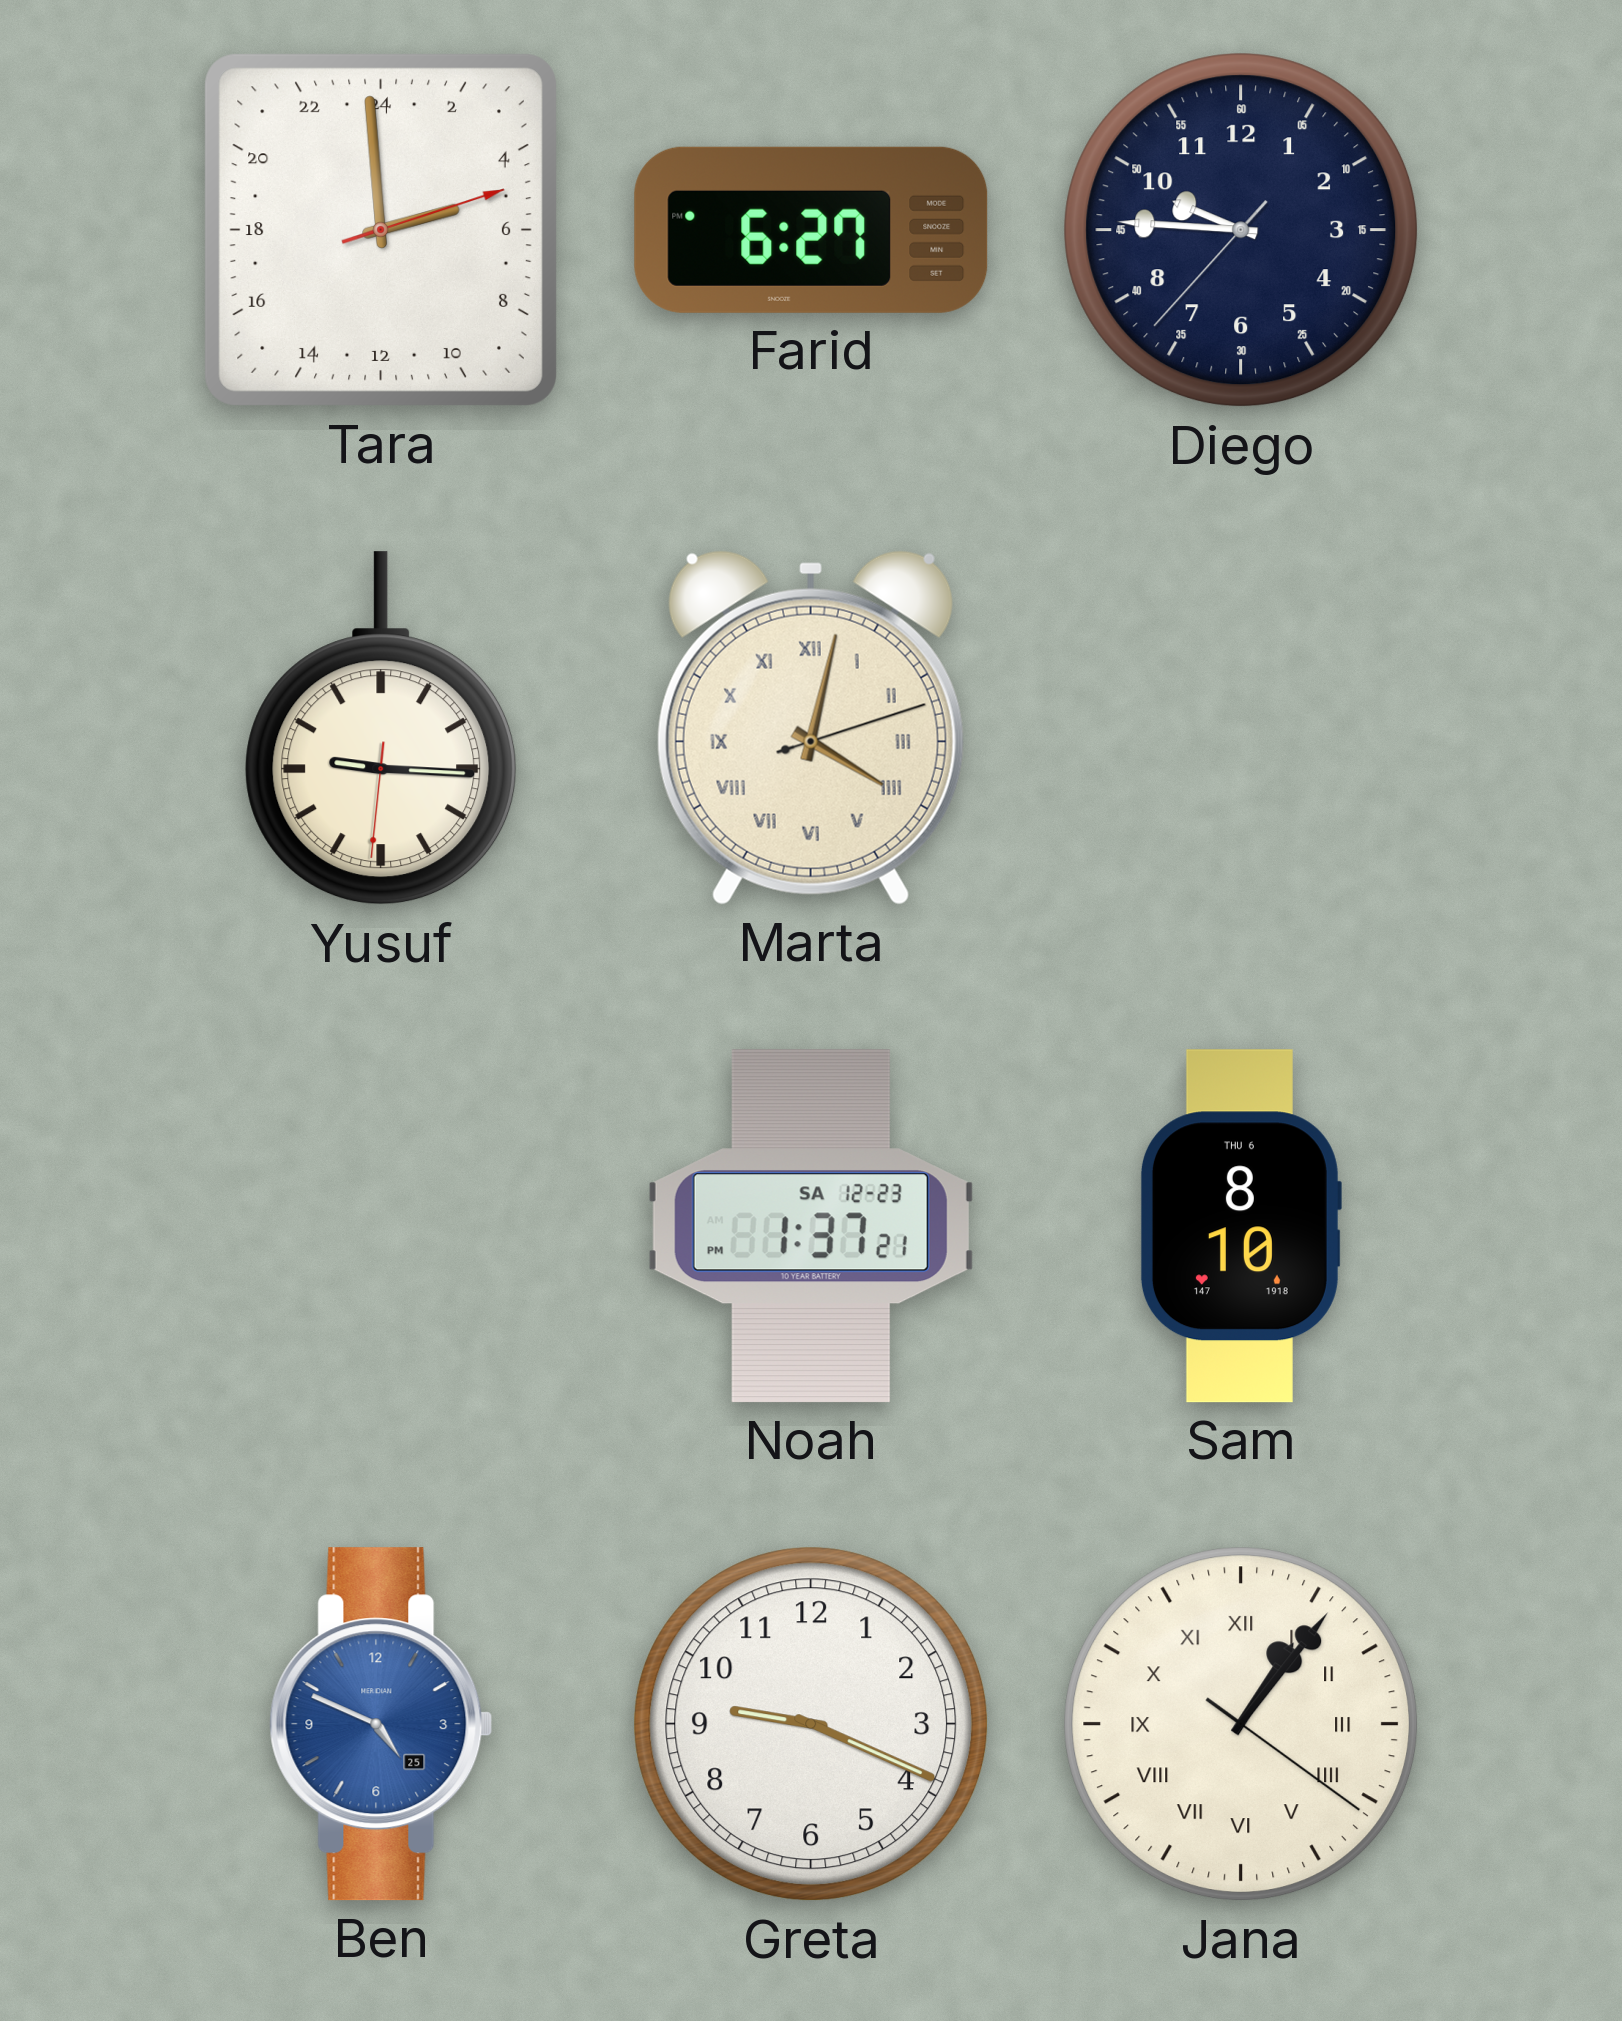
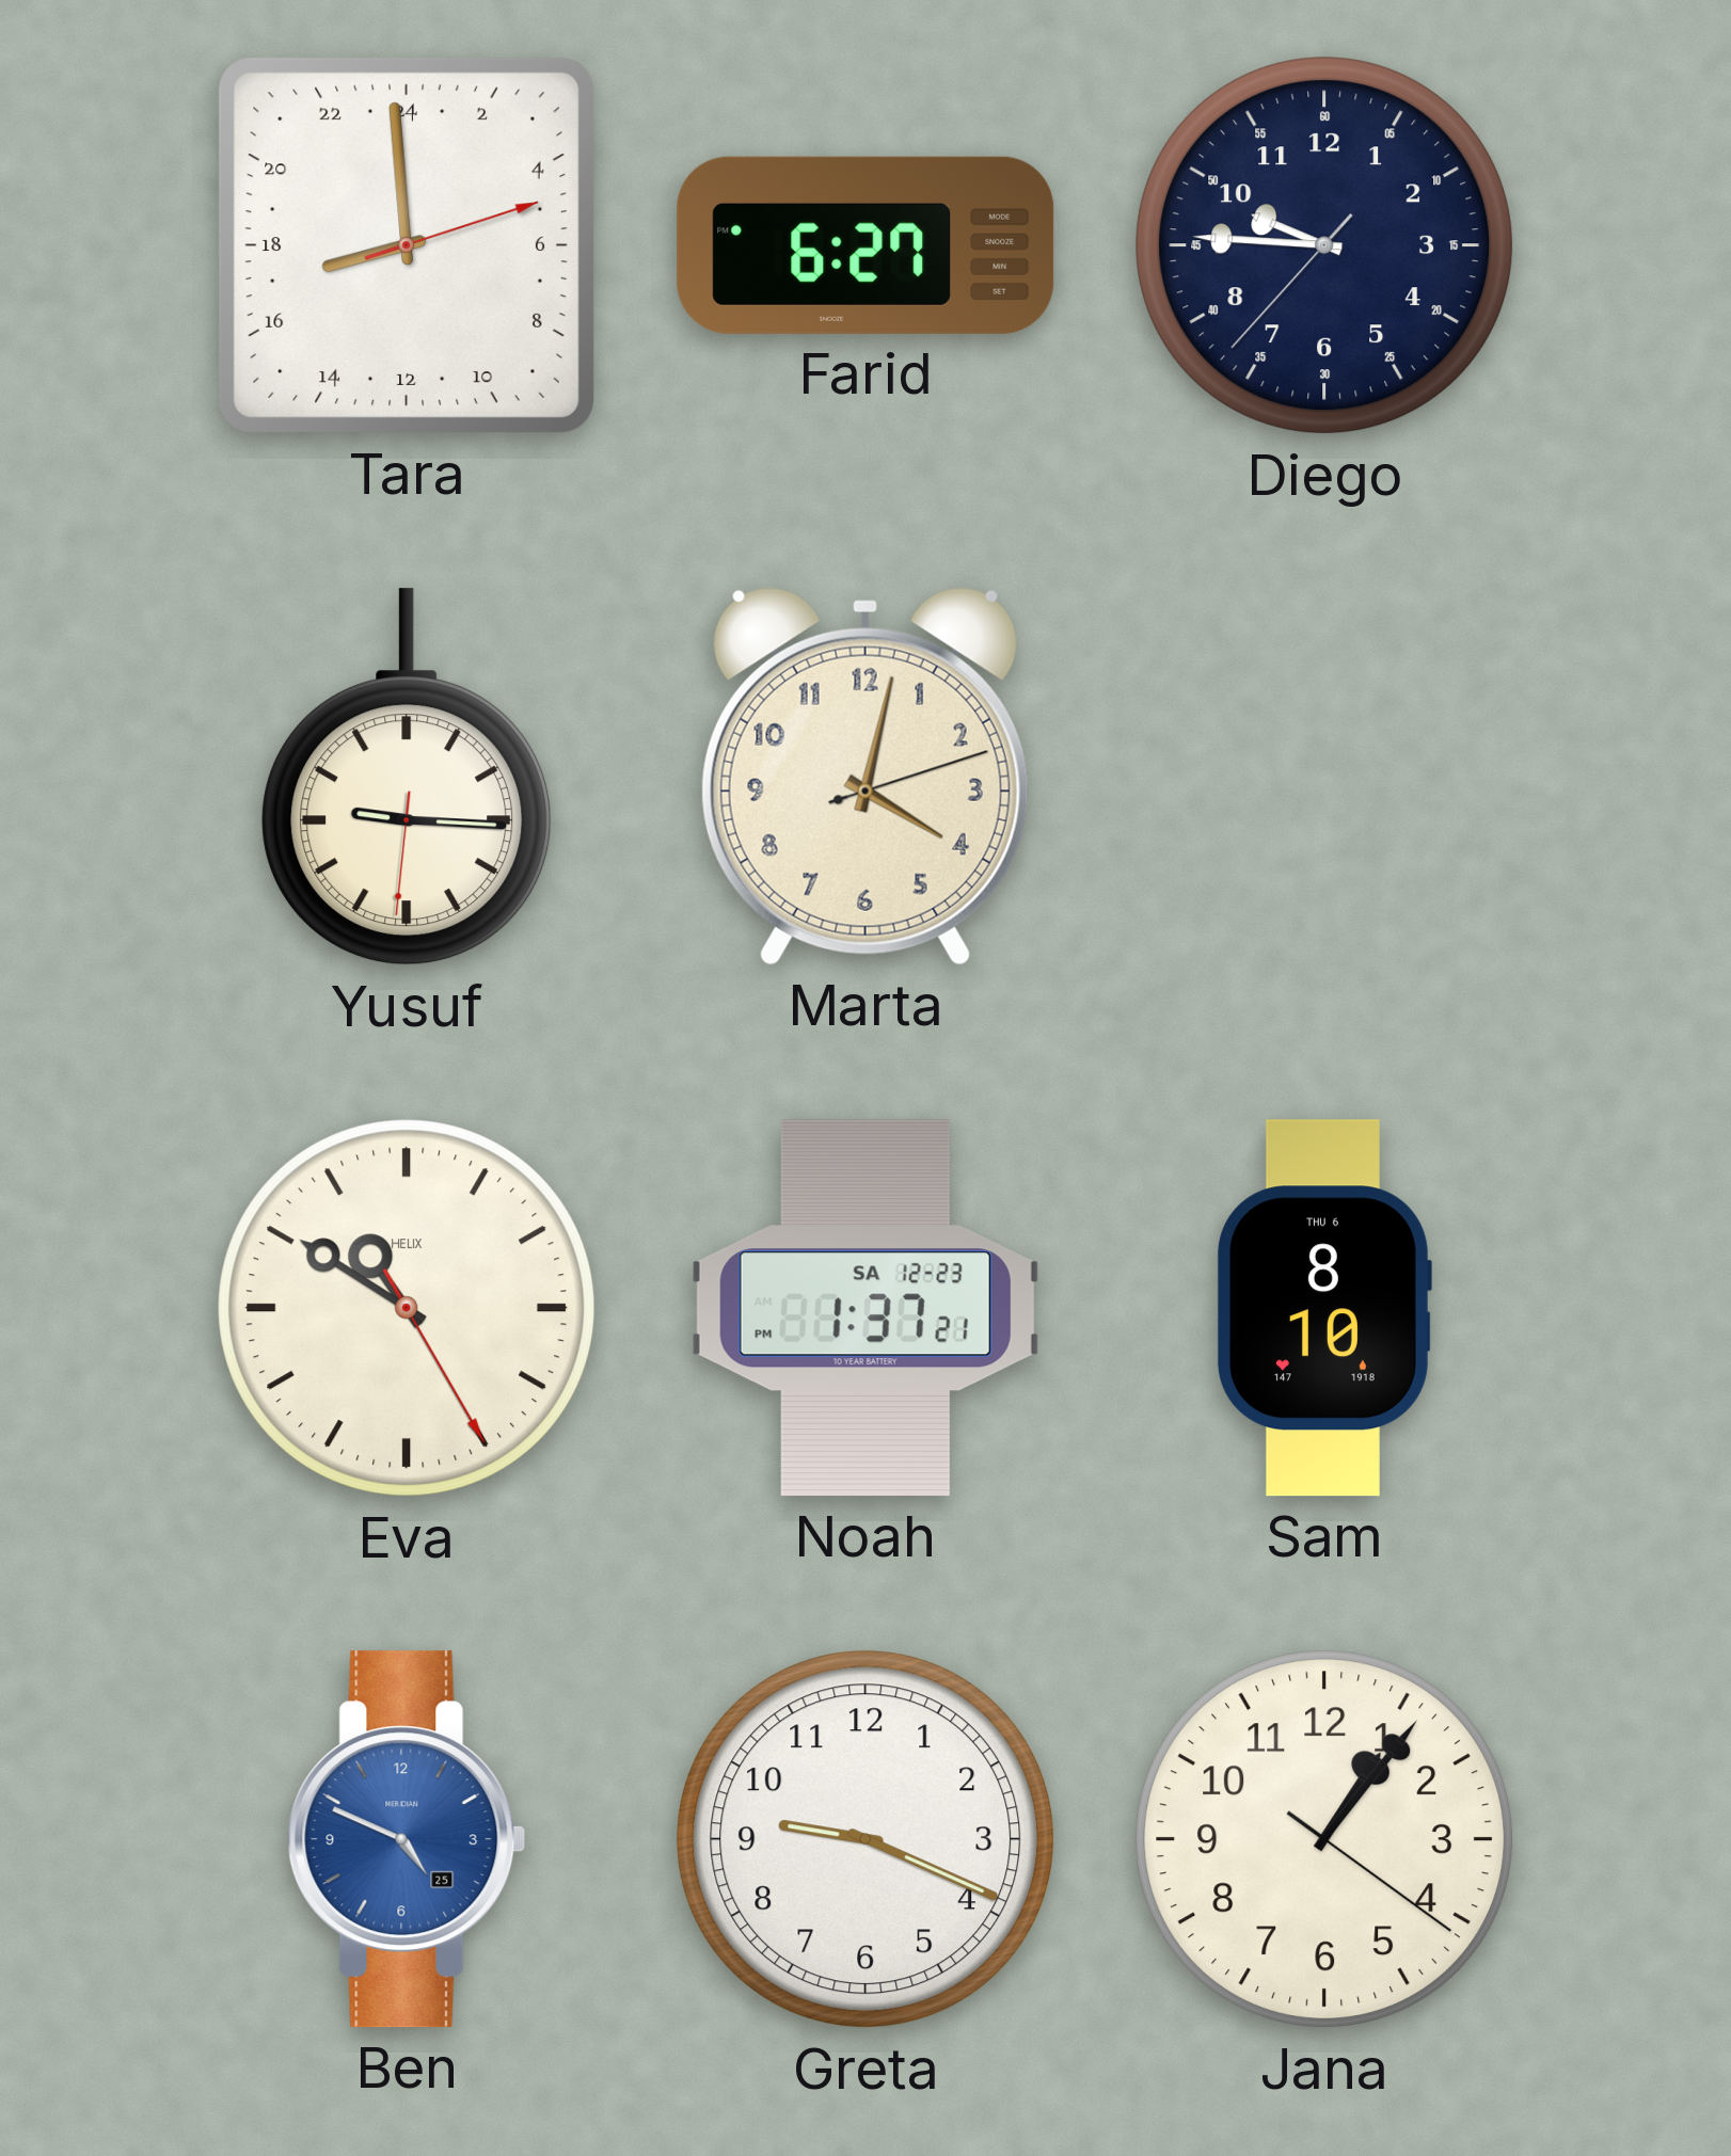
Tara: 4:59 -> 16:59 (407, 245)
Marta numerals: Roman -> Arabic (865, 777)
Eva: none -> 10:50 (407, 1308)
Jana numerals: Roman -> Arabic (1324, 1839)
